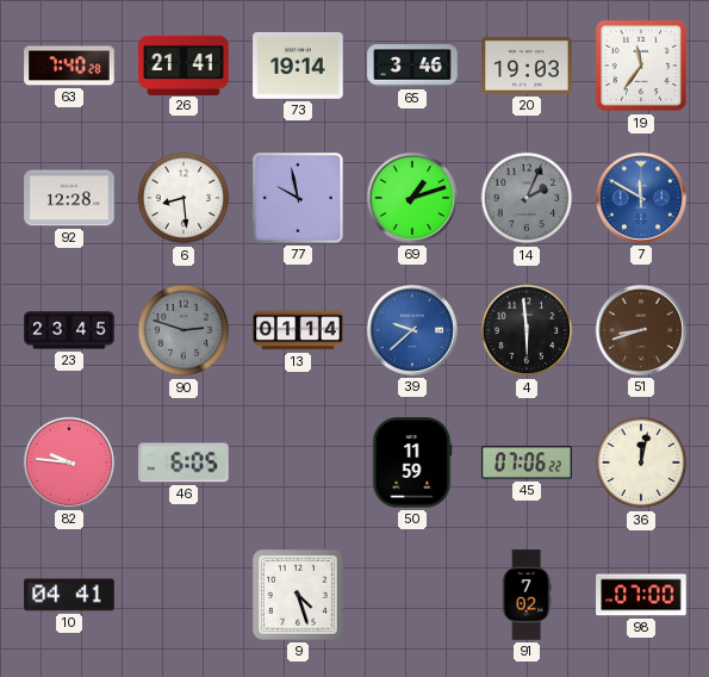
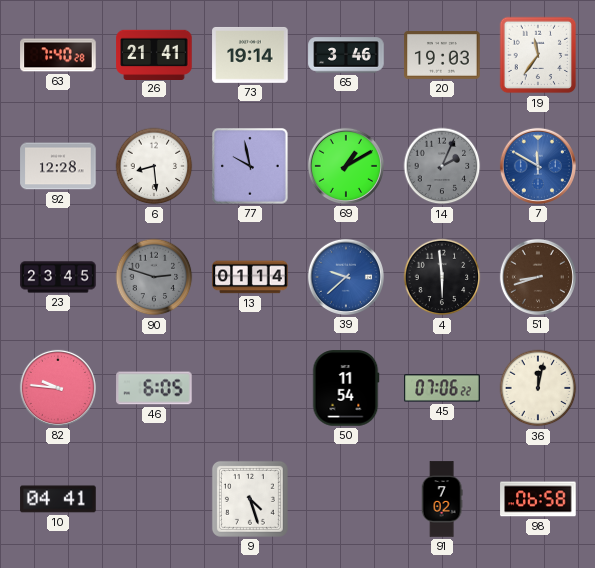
69: 1:12 -> 1:10 (346, 166)
50: 11:59 -> 11:54 (346, 388)
98: 07:00 -> 06:58 (538, 499)
